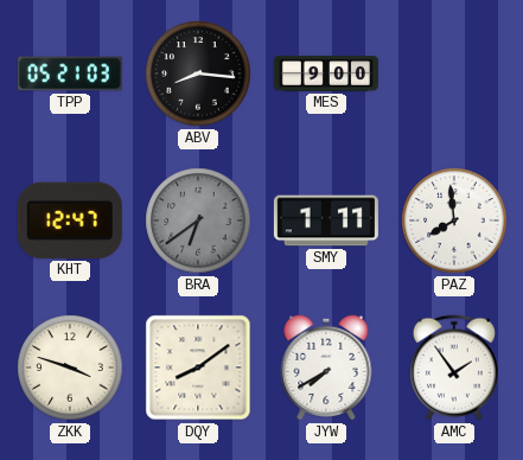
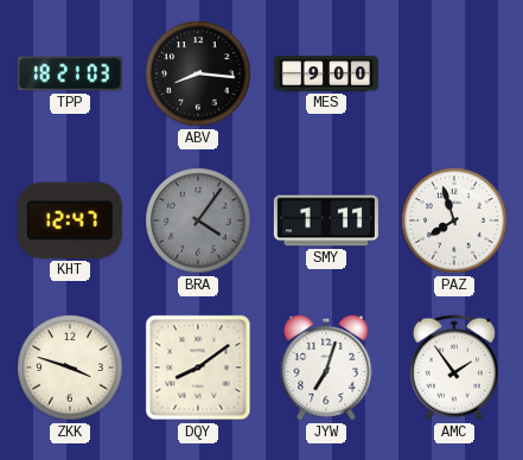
TPP: 05:21 -> 18:21 (70, 74)
BRA: 6:39 -> 4:06 (198, 221)
PAZ: 7:59 -> 7:57 (454, 221)
JYW: 7:40 -> 7:03 (326, 368)
